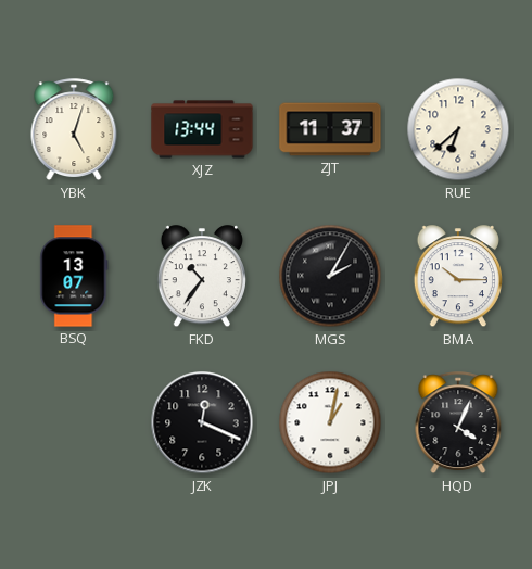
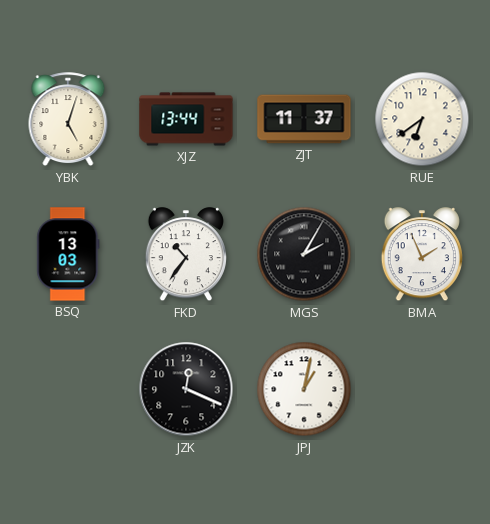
RUE: 6:38 -> 6:39 (422, 119)
BSQ: 13:07 -> 13:03 (68, 254)
BMA: 10:15 -> 1:56 (422, 255)
HQD: 4:04 -> none (458, 423)
